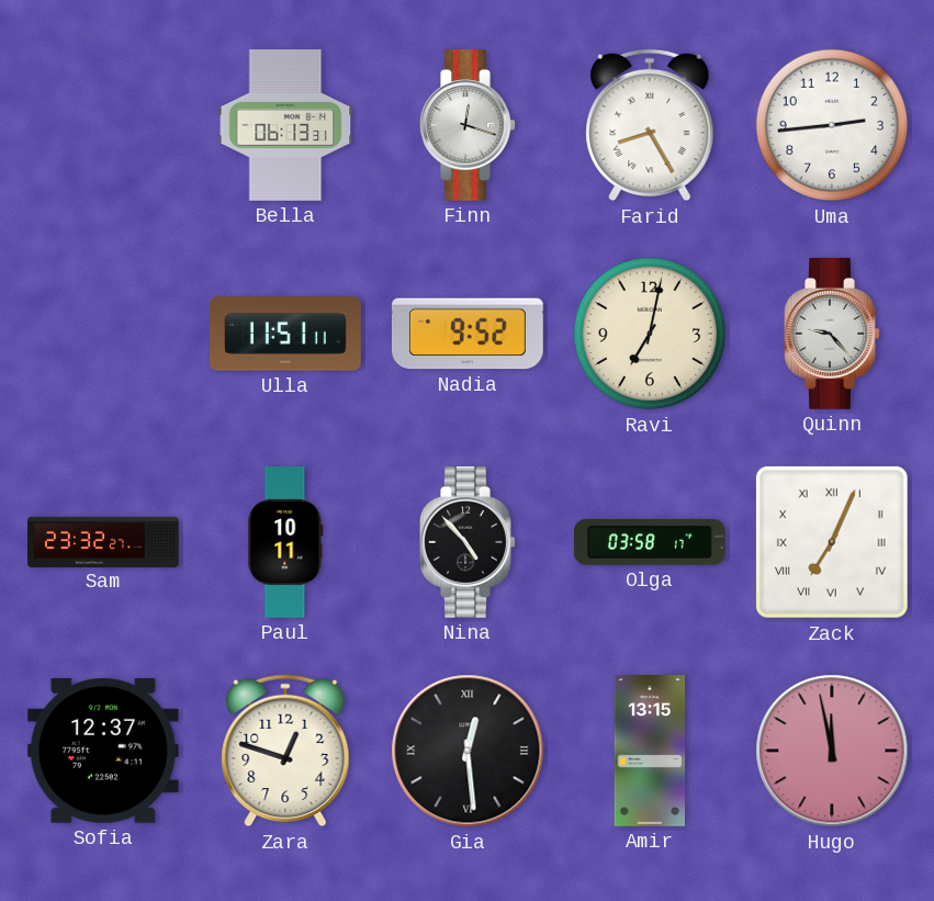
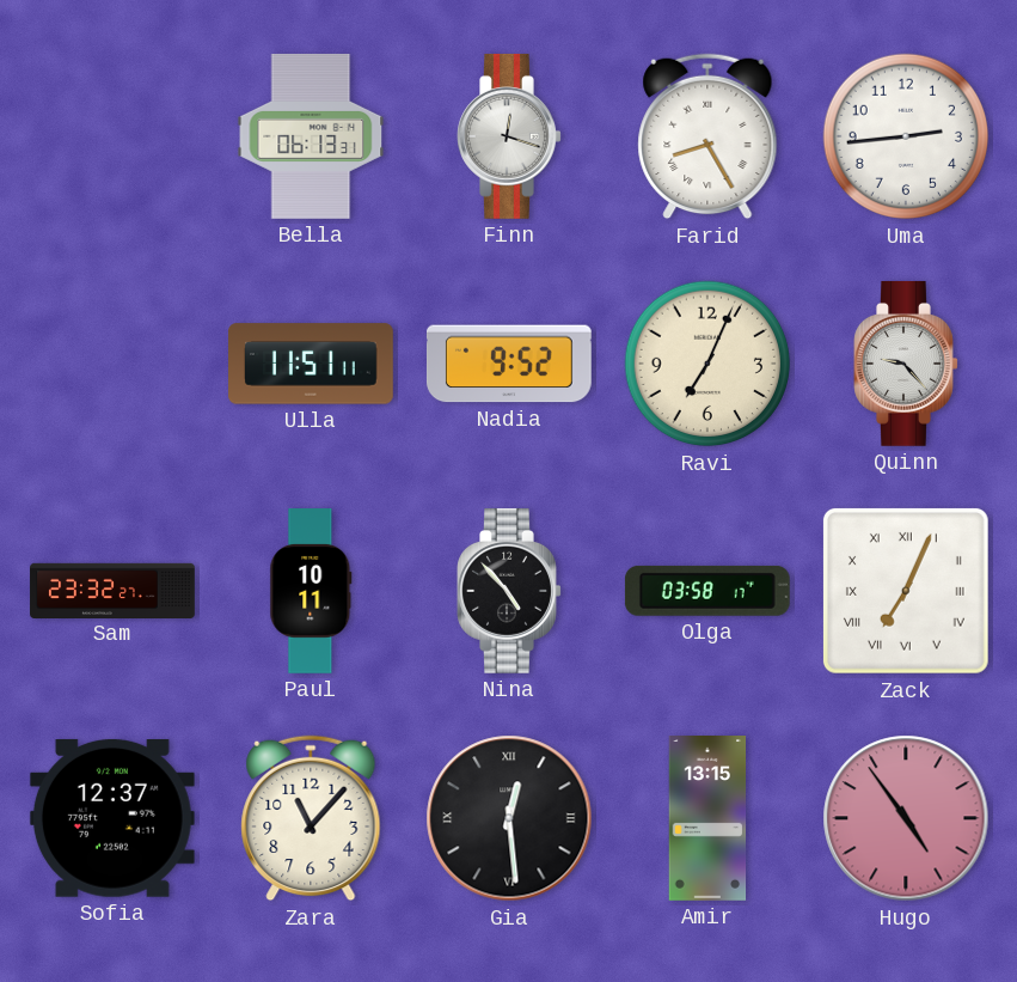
Ravi: 7:02 -> 7:04 (707, 364)
Zara: 12:48 -> 11:07 (311, 818)
Hugo: 11:58 -> 4:54 (906, 818)
